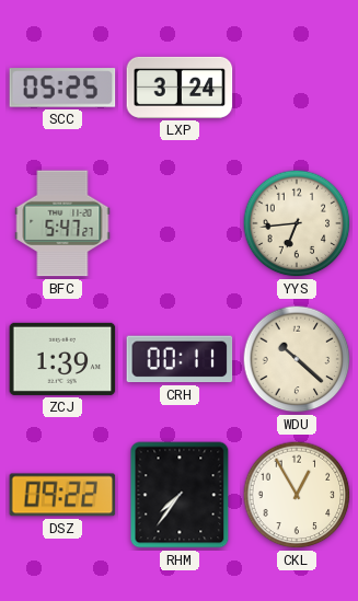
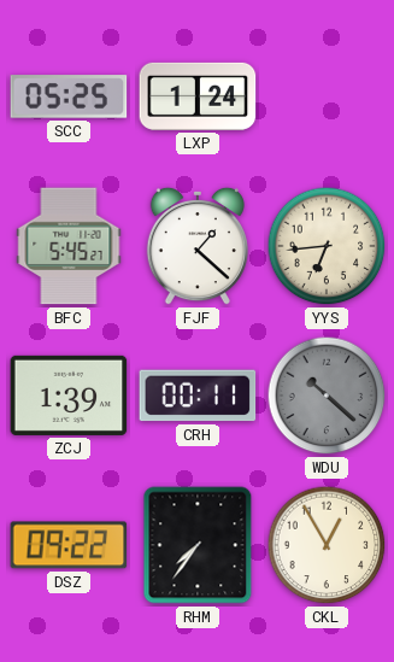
LXP: 3:24 -> 1:24 (198, 96)
BFC: 5:47 -> 5:45 (69, 246)
FJF: none -> 1:22 (198, 246)
WDU dial: cream -> grey (327, 396)
